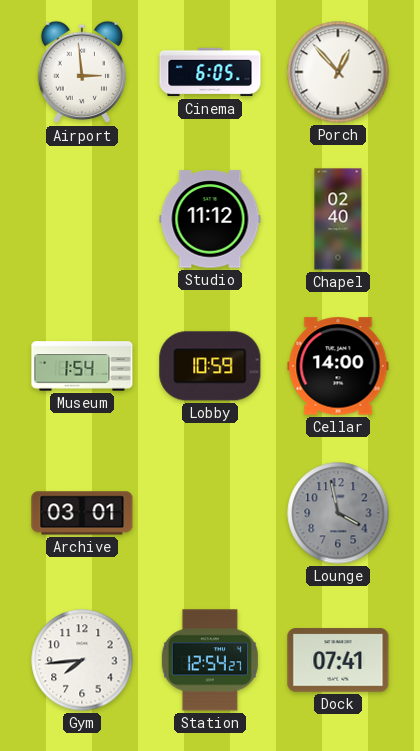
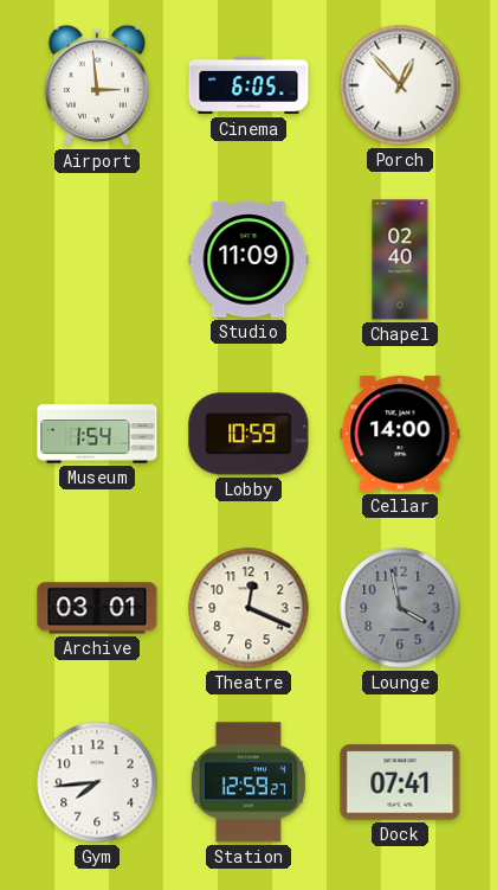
Studio: 11:12 -> 11:09 (248, 260)
Theatre: none -> 12:19 (248, 608)
Station: 12:54 -> 12:59 (248, 782)
